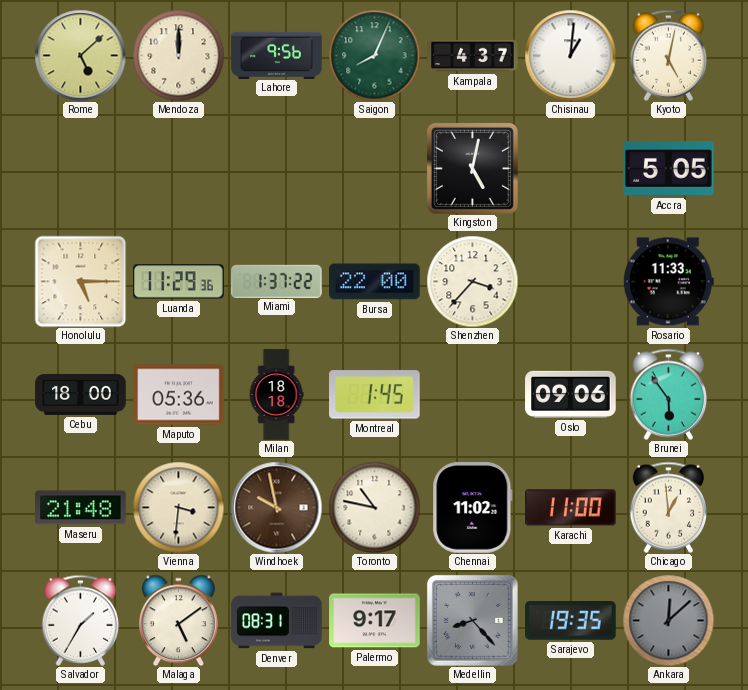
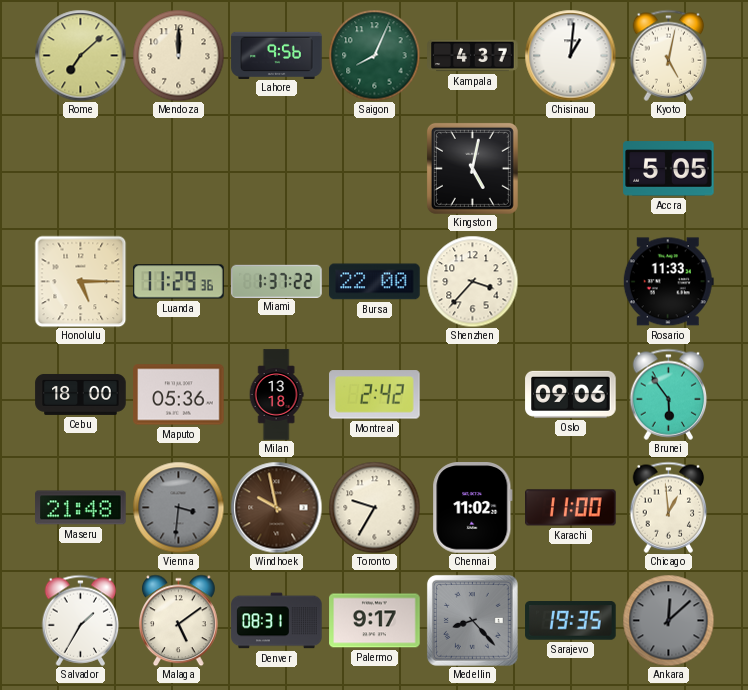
Rome: 5:08 -> 7:08 (80, 55)
Milan: 18:18 -> 13:18 (276, 395)
Montreal: 1:45 -> 2:42 (375, 395)
Vienna dial: cream -> grey (178, 507)
Toronto: 10:47 -> 9:35 (374, 507)
